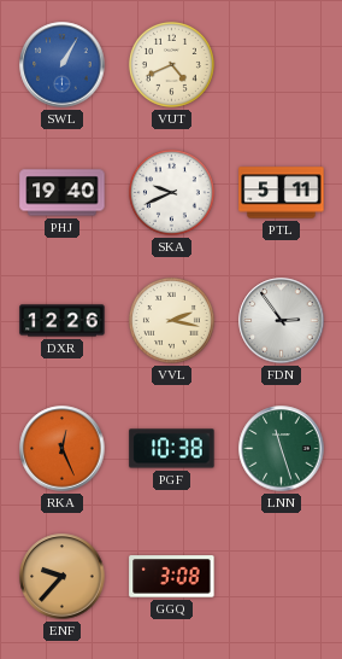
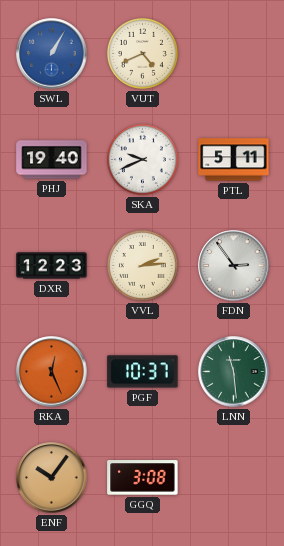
DXR: 12:26 -> 12:23 (52, 266)
VVL: 2:17 -> 2:14 (142, 265)
PGF: 10:38 -> 10:37 (143, 372)
LNN: 11:27 -> 11:29 (234, 372)
ENF: 9:37 -> 10:06 (52, 478)
